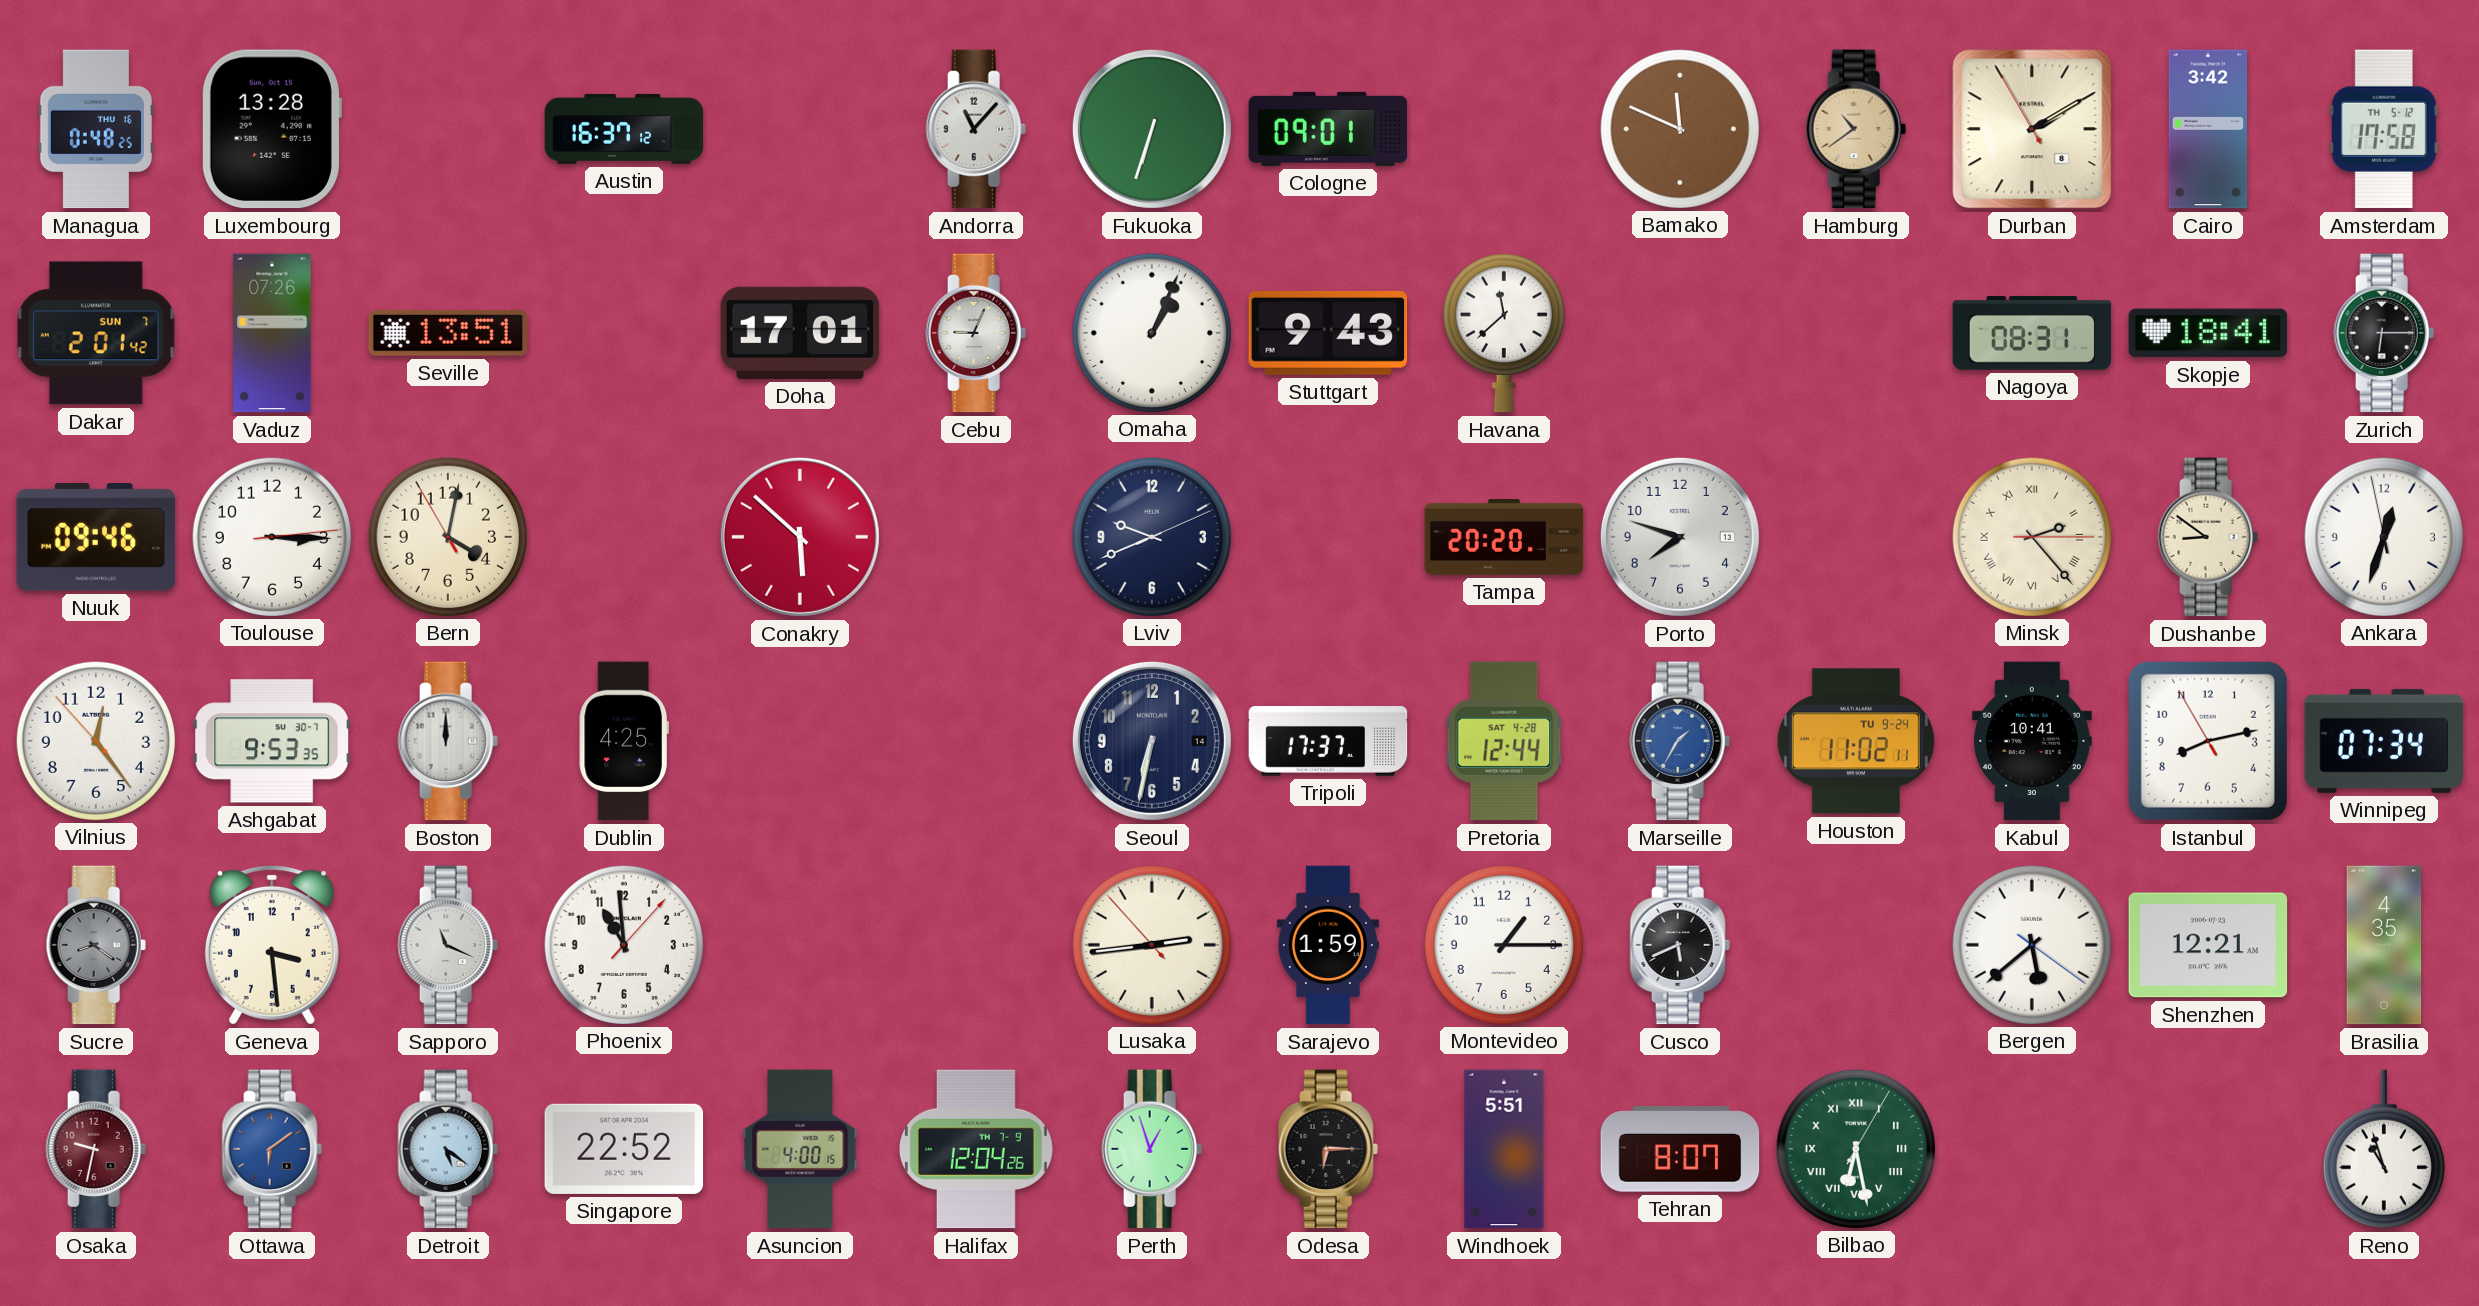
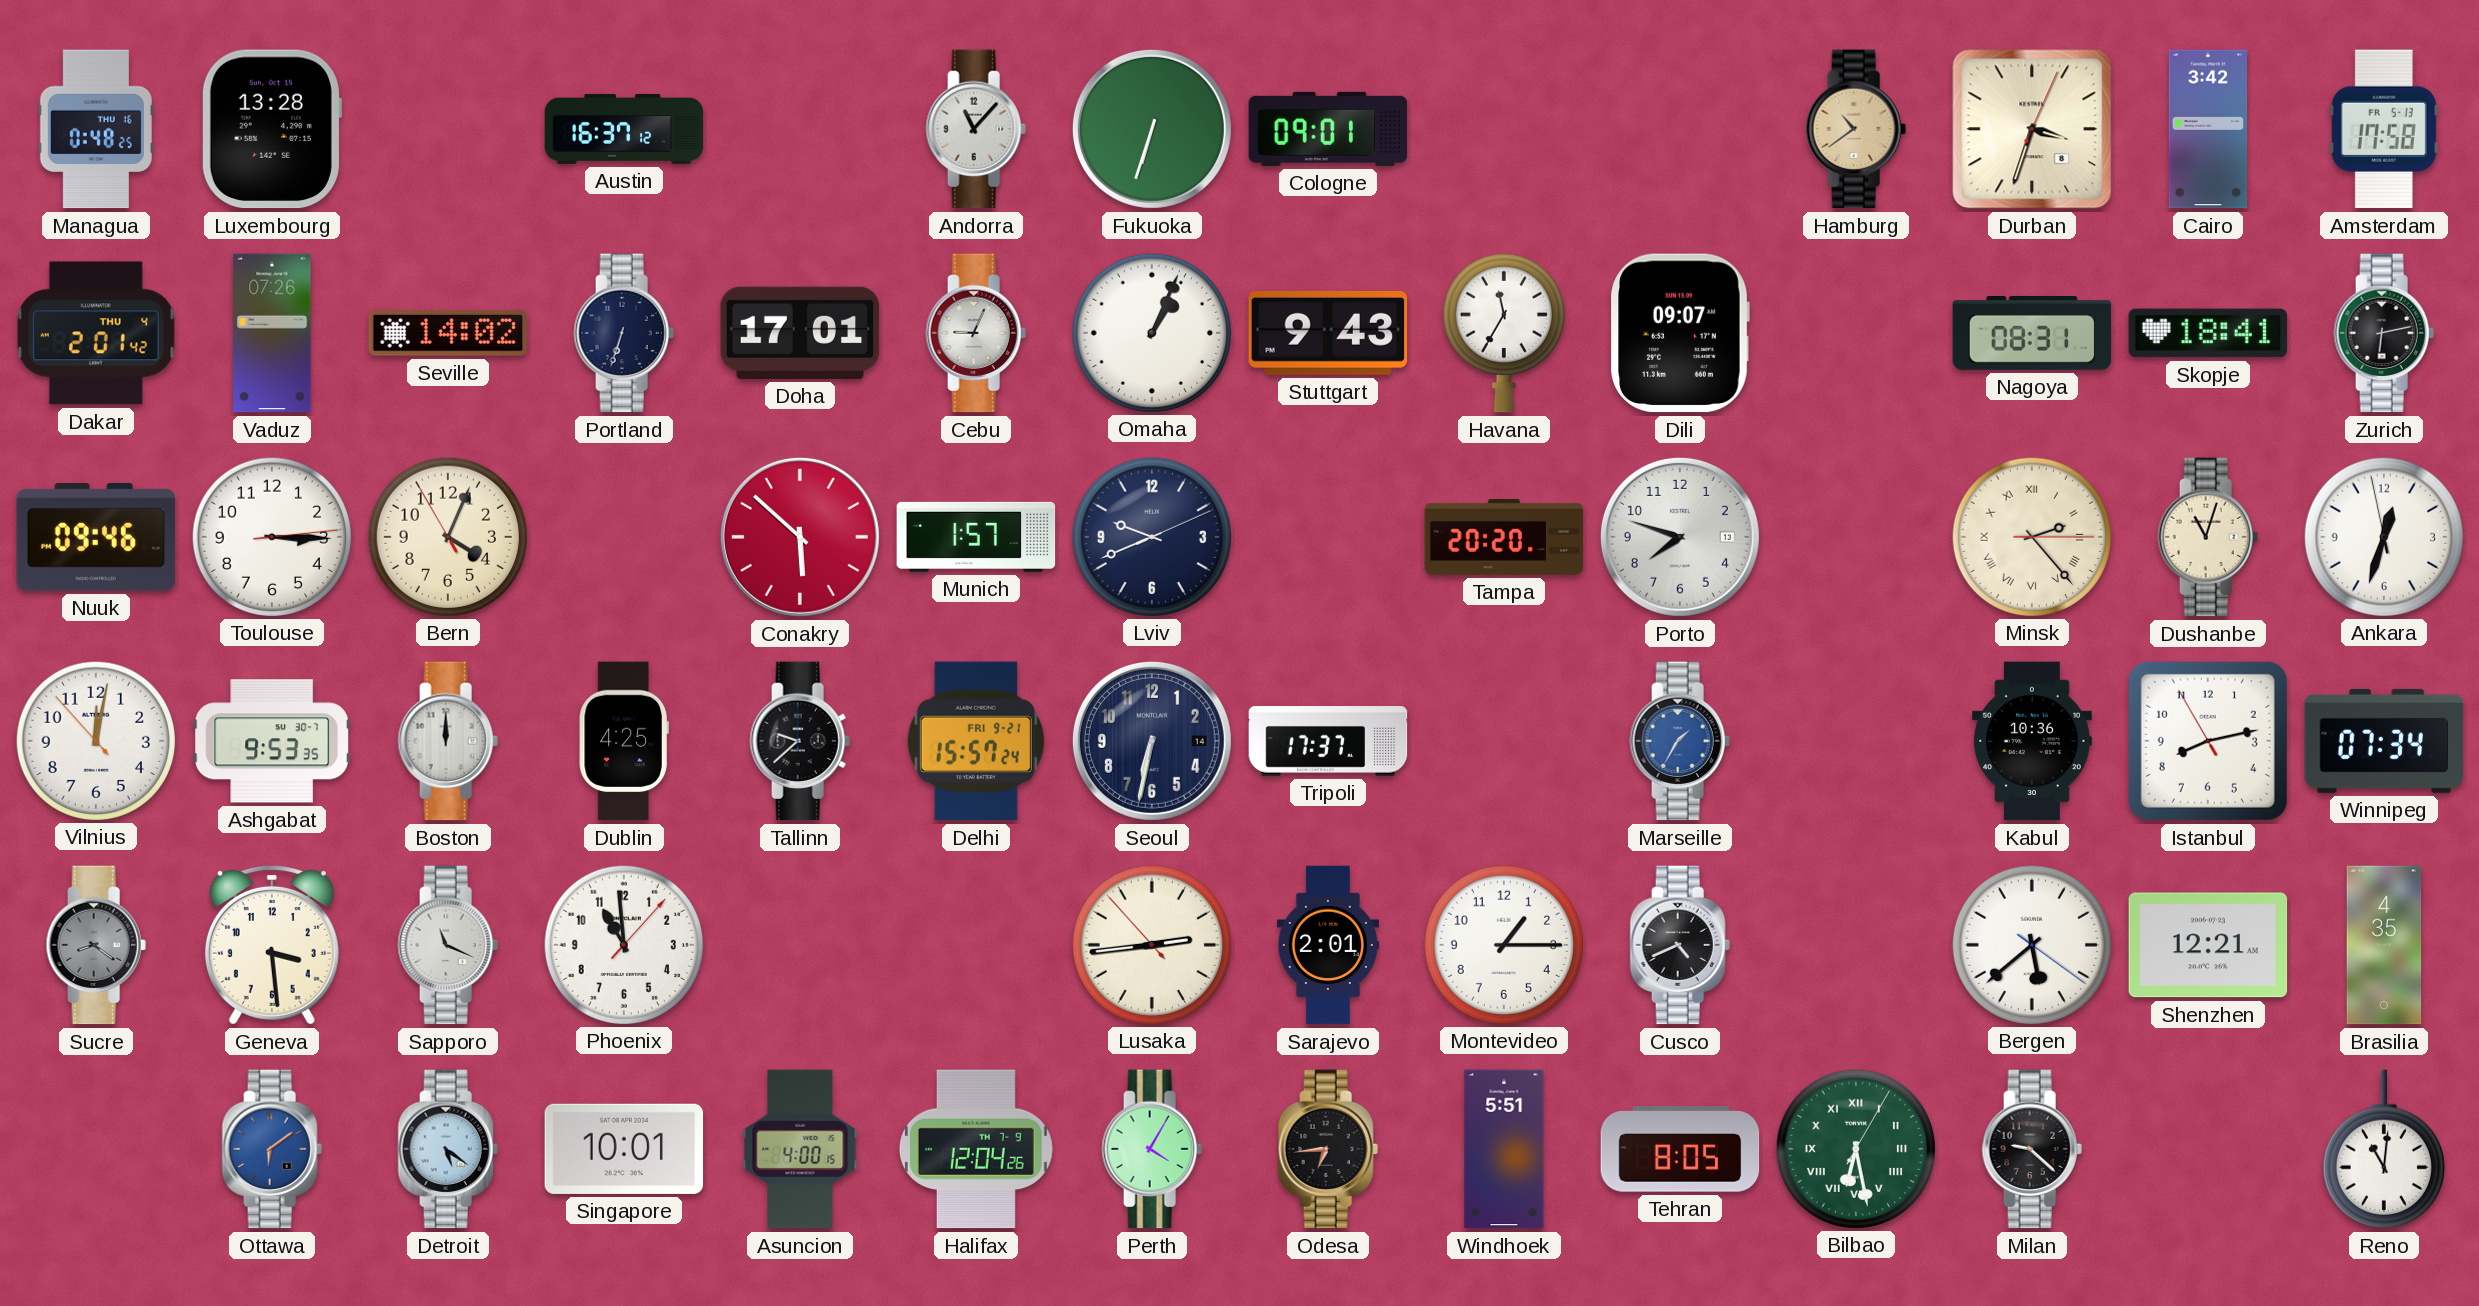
Bamako: 11:49 -> none (1679, 128)
Durban: 2:09 -> 3:33 (2032, 129)
Amsterdam date: TH 5-12 -> FR 5-13 (2384, 129)
Dakar date: SUN 7 -> THU 4 (96, 333)
Seville: 13:51 -> 14:02 (448, 333)
Portland: none -> 6:33 (624, 333)
Havana: 11:38 -> 11:35 (1504, 333)
Dili: none -> 09:07 (1680, 333)
Zurich: 6:15 -> 6:13 (2384, 333)
Bern: 4:01 -> 4:03 (447, 536)
Munich: none -> 1:57 (976, 537)
Dushanbe: 8:51 -> 11:03 (2208, 537)
Vilnius: 12:23 -> 12:01 (95, 740)
Tallinn: none -> 9:38 (800, 741)
Delhi: none -> 15:57 (976, 741)
Pretoria: 12:44 -> none (1504, 741)
Houston: 11:02 -> none (1856, 741)
Kabul: 10:41 -> 10:36 (2032, 741)
Sarajevo: 1:59 -> 2:01 (1328, 945)
Cusco: 5:41 -> 4:41 (1680, 945)
Osaka: 9:32 -> none (96, 1149)
Singapore: 22:52 -> 10:01 (624, 1149)
Perth: 12:57 -> 4:05 (1152, 1149)
Odesa: 6:15 -> 6:44 (1328, 1149)
Tehran: 8:07 -> 8:05 (1680, 1149)
Milan: none -> 9:22 (2032, 1149)
Reno: 10:57 -> 11:01 (2384, 1149)
